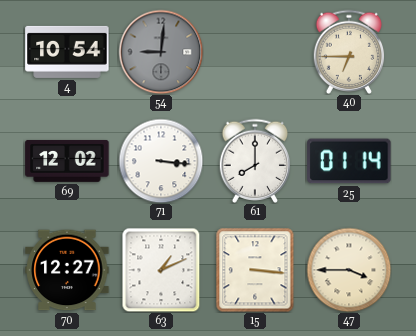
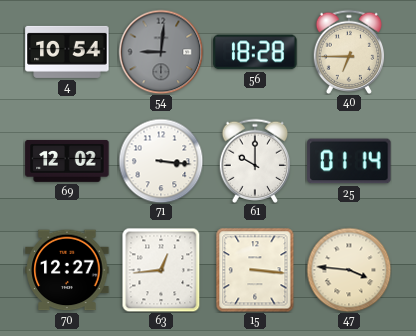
56: none -> 18:28 (255, 52)
61: 8:00 -> 10:00 (255, 161)
63: 1:11 -> 12:44 (161, 270)
47: 3:45 -> 3:46 (349, 270)
